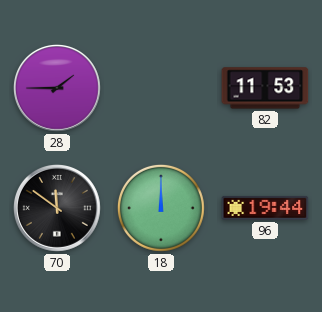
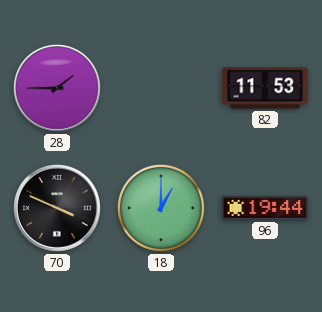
70: 11:51 -> 3:49 (57, 208)
18: 12:00 -> 1:00 (161, 208)
